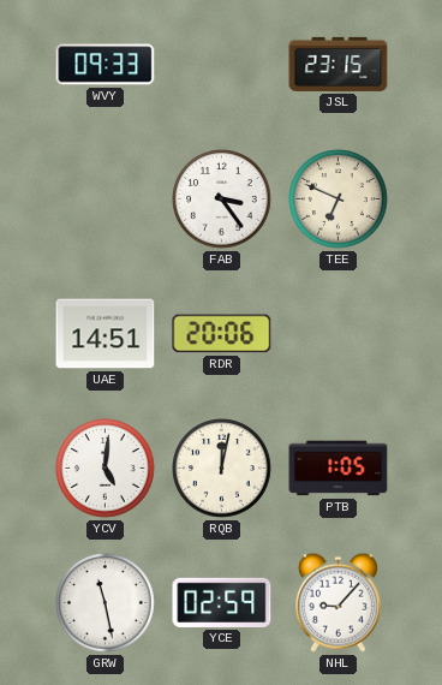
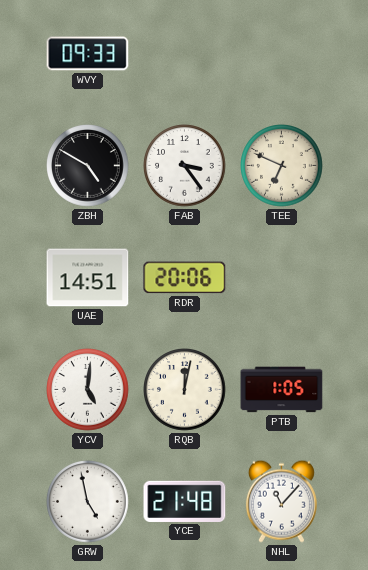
JSL: 23:15 -> none (339, 64)
ZBH: none -> 4:50 (88, 166)
GRW: 11:28 -> 4:58 (88, 502)
YCE: 02:59 -> 21:48 (185, 501)
NHL: 9:07 -> 11:07 (281, 501)
